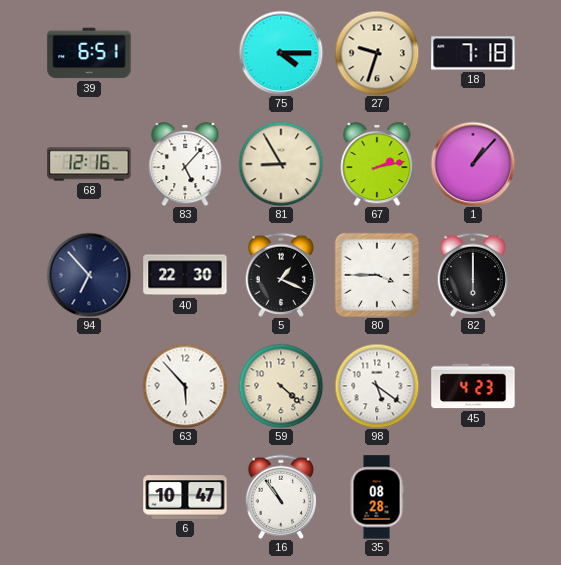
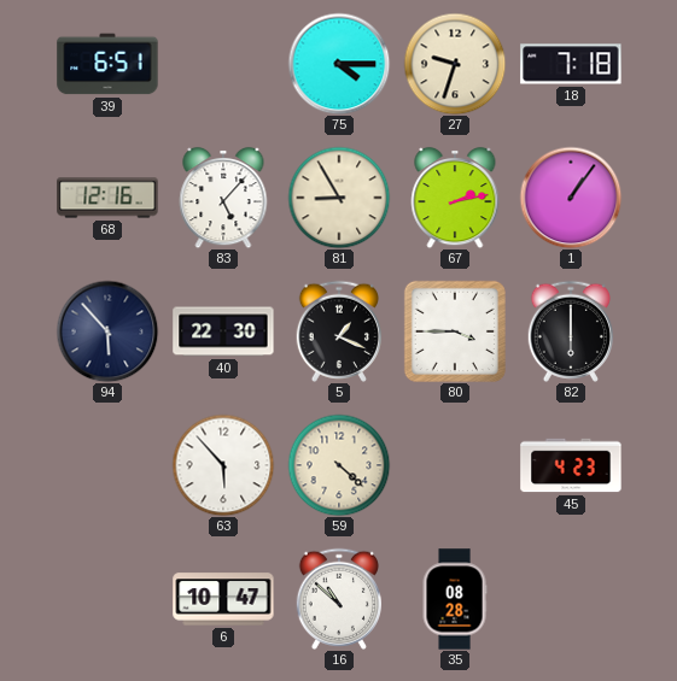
1: 1:07 -> 1:06 (571, 198)
94: 6:53 -> 5:53 (107, 331)
98: 5:21 -> none (377, 386)
16: 10:54 -> 10:52 (338, 599)
